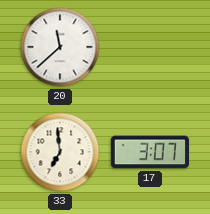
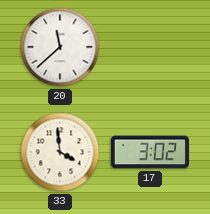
33: 6:59 -> 3:59 (60, 152)
17: 3:07 -> 3:02 (150, 152)
